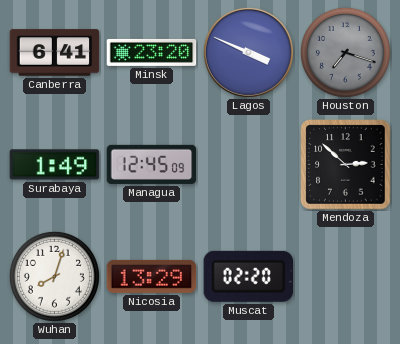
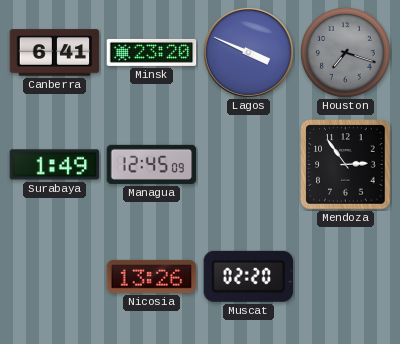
Mendoza: 2:52 -> 2:54 (346, 165)
Wuhan: 8:03 -> none (54, 276)
Nicosia: 13:29 -> 13:26 (152, 276)
